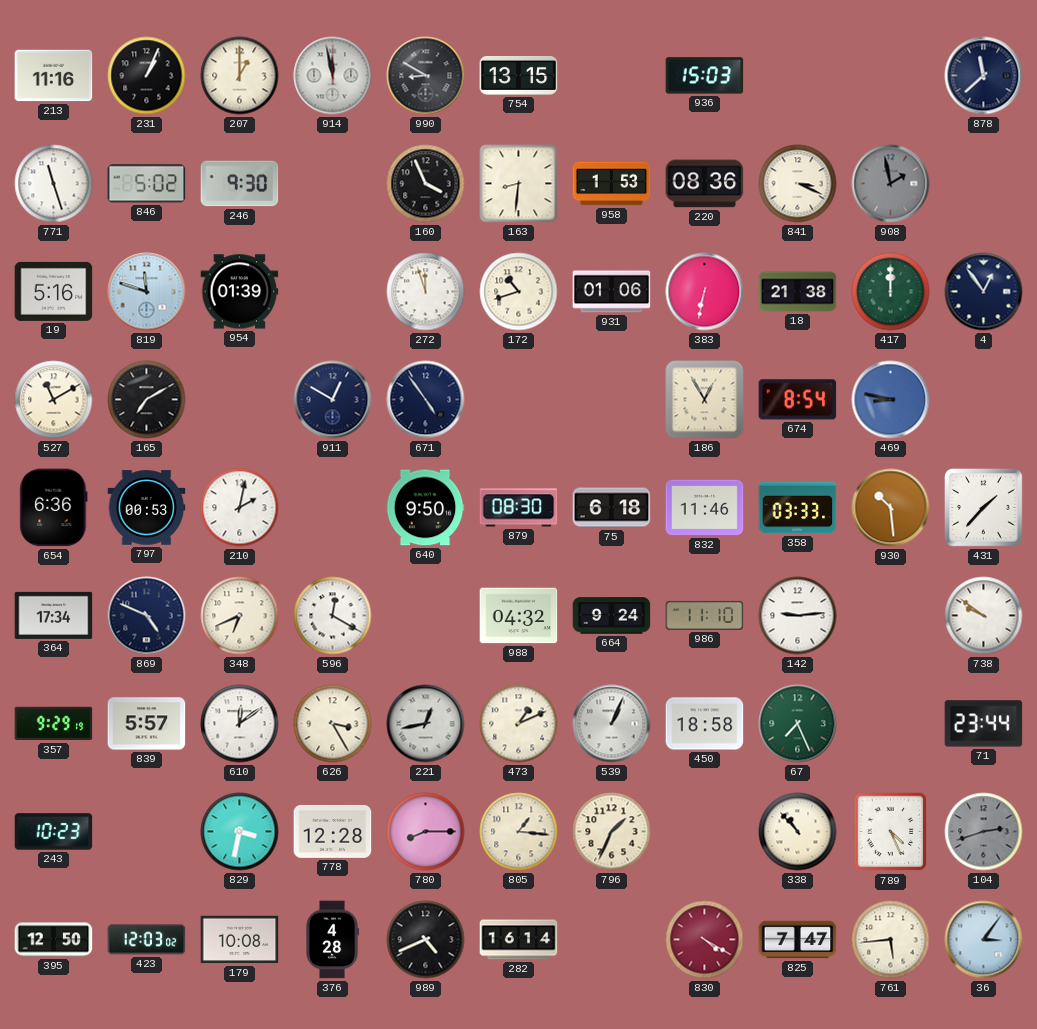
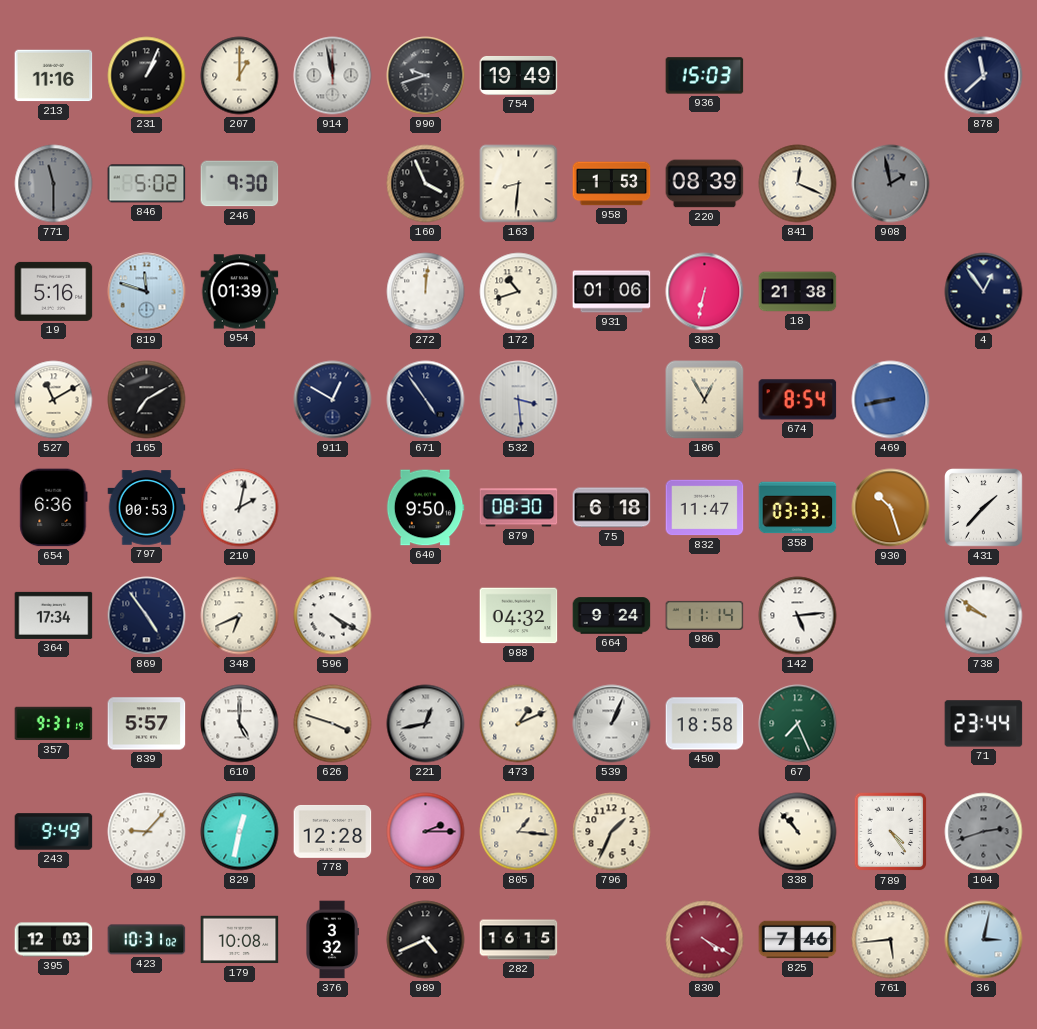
990: 8:50 -> 9:42 (426, 76)
754: 13:15 -> 19:49 (519, 75)
771: 11:27 -> 11:30 (54, 184)
771 dial: white -> grey (54, 184)
220: 08:36 -> 08:39 (705, 184)
841: 3:19 -> 12:19 (798, 184)
272: 11:57 -> 12:01 (426, 292)
417: 12:00 -> none (891, 292)
532: none -> 3:29 (519, 400)
469: 8:47 -> 8:43 (891, 400)
832: 11:46 -> 11:47 (705, 508)
930: 10:29 -> 10:27 (891, 508)
869: 4:49 -> 4:54 (147, 616)
596: 12:20 -> 4:20 (333, 616)
986: 11:10 -> 11:14 (705, 615)
142: 9:14 -> 5:14 (798, 616)
357: 9:29 -> 9:31 (54, 724)
610: 12:09 -> 5:00 (240, 724)
626: 3:25 -> 3:48 (333, 724)
243: 10:23 -> 9:49 (54, 832)
949: none -> 9:07 (147, 832)
829: 3:32 -> 12:32 (240, 832)
780: 8:15 -> 2:15 (426, 832)
789: 4:26 -> 4:24 (891, 832)
395: 12:50 -> 12:03 (54, 940)
423: 12:03 -> 10:31 (147, 940)
376: 4:28 -> 3:32 (332, 940)
282: 16:14 -> 16:15 (519, 940)
825: 7:47 -> 7:46 (798, 940)
36: 3:06 -> 3:02 (984, 940)
